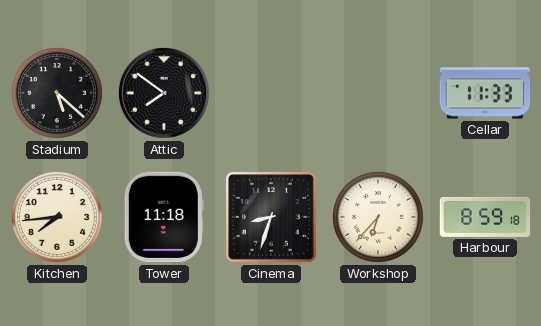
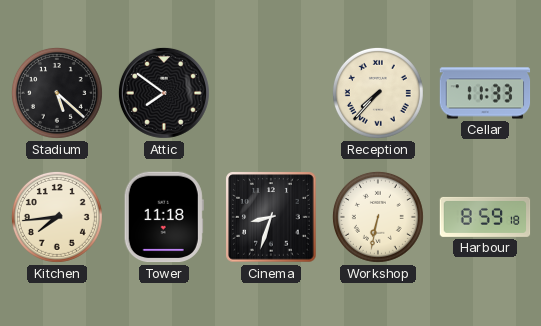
Reception: none -> 7:37 (378, 93)
Workshop: 6:37 -> 6:32 (378, 217)
